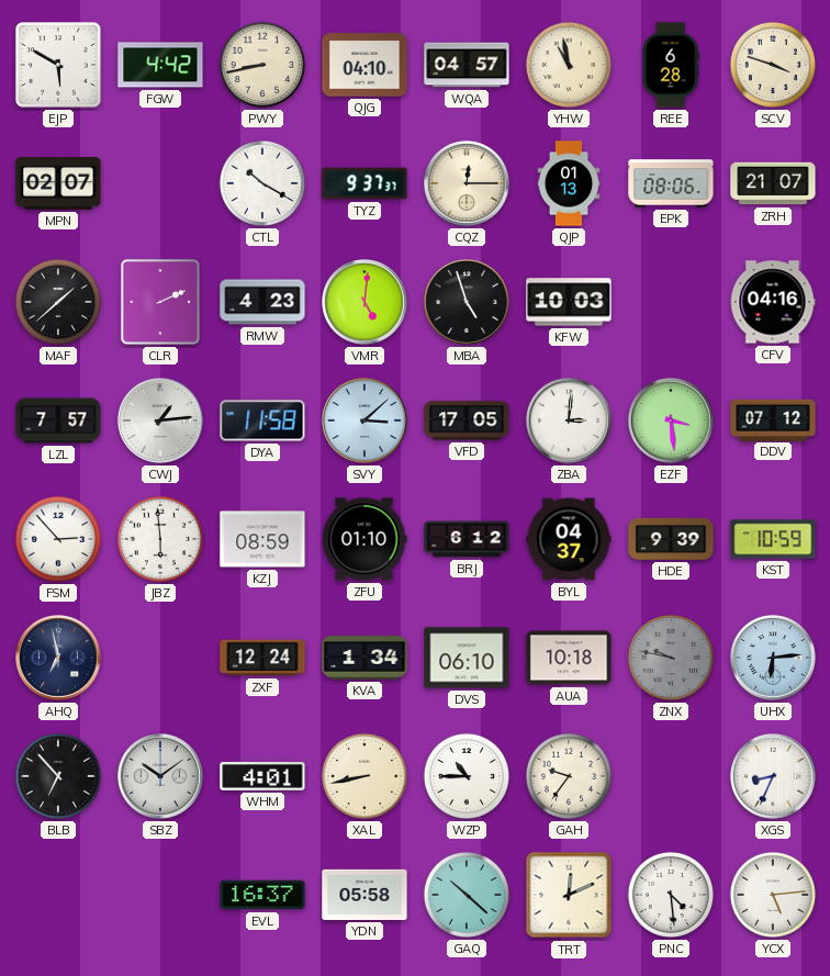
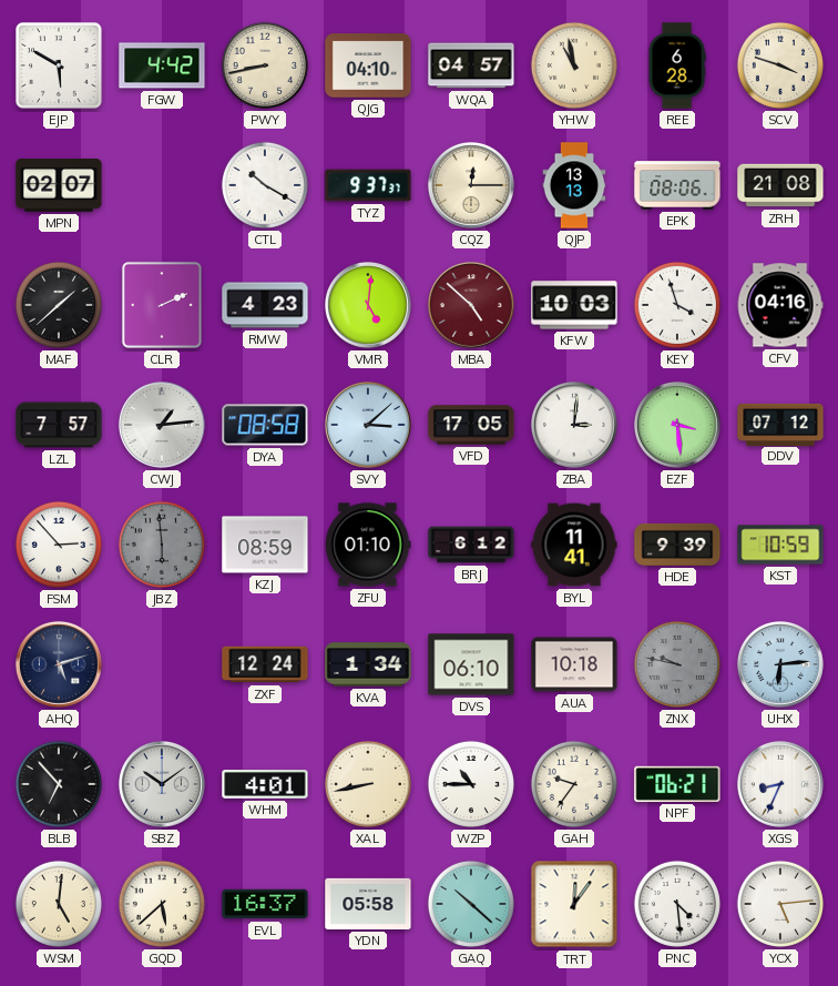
QJP: 01:13 -> 13:13 (574, 185)
ZRH: 21:07 -> 21:08 (780, 185)
MBA: 4:57 -> 4:52 (472, 306)
MBA dial: black -> burgundy (472, 306)
KEY: none -> 3:57 (677, 305)
DYA: 11:58 -> 08:58 (265, 425)
JBZ dial: white -> grey (162, 545)
BYL: 04:37 -> 11:41 (574, 545)
AHQ: 6:58 -> 5:12 (60, 665)
NPF: none -> 06:21 (677, 784)
WSM: none -> 5:01 (59, 904)
GQD: none -> 5:38 (162, 904)
TRT: 12:11 -> 12:06 (574, 904)
